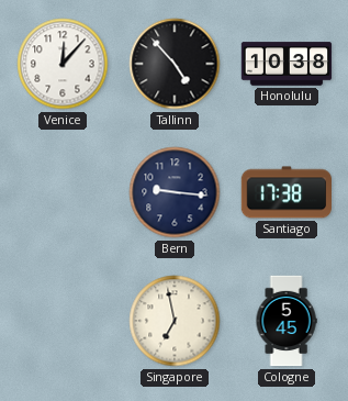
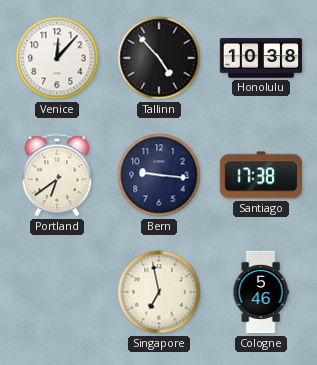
Portland: none -> 6:39 (57, 175)
Cologne: 5:45 -> 5:46 (261, 292)
